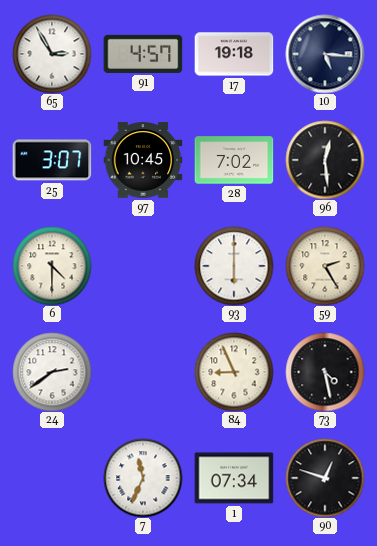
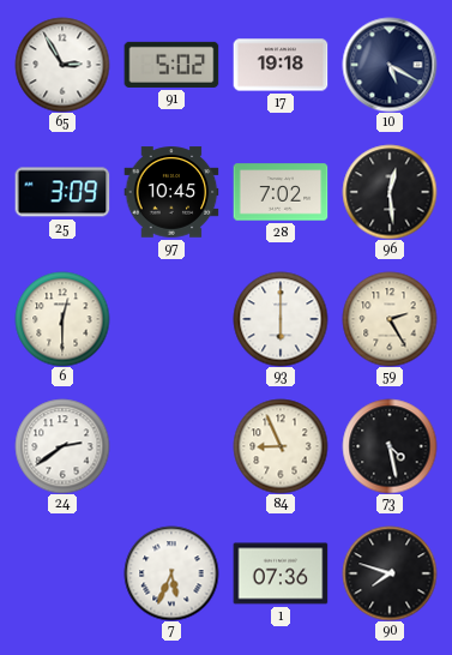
91: 4:57 -> 5:02 (171, 65)
10: 5:16 -> 5:20 (390, 65)
25: 3:07 -> 3:09 (62, 192)
6: 4:30 -> 12:30 (62, 319)
7: 11:34 -> 5:34 (171, 573)
1: 07:34 -> 07:36 (281, 573)
90: 12:48 -> 7:48 (390, 573)
